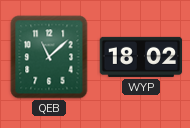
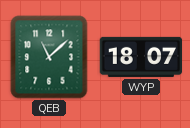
WYP: 18:02 -> 18:07 (141, 57)
